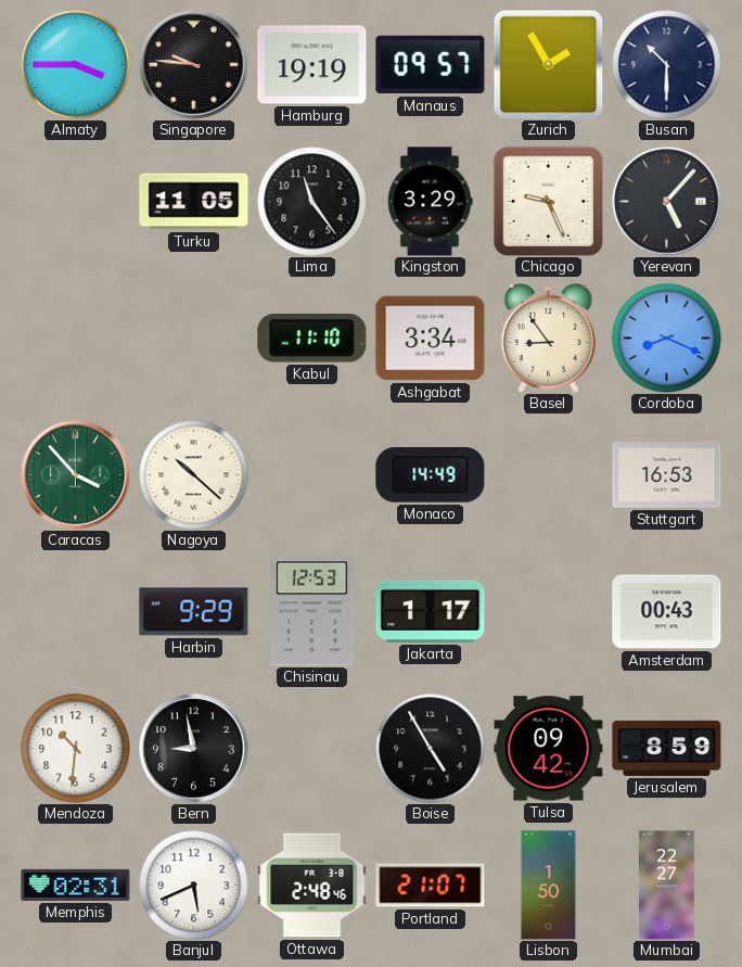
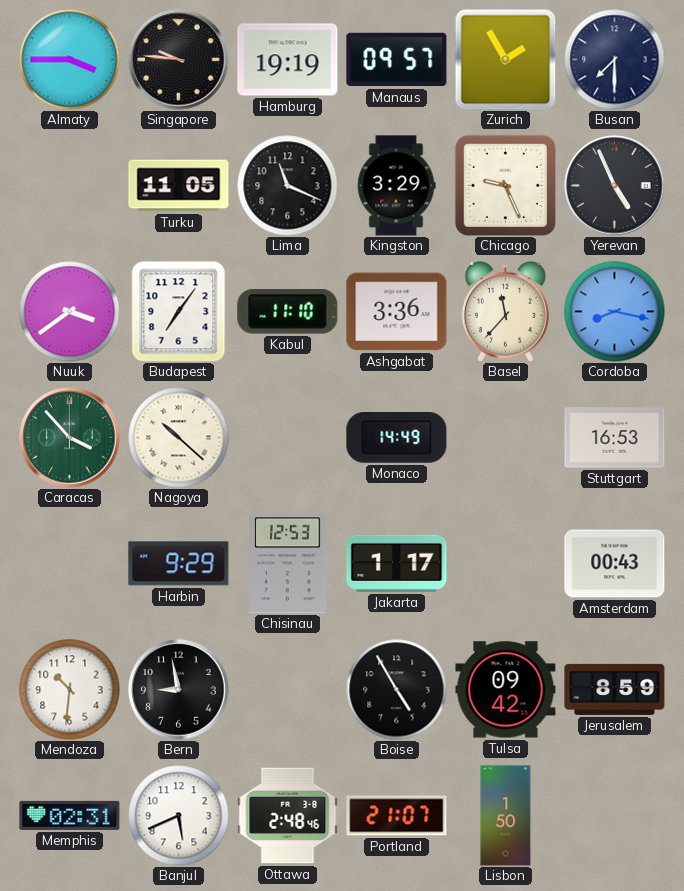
Busan: 10:30 -> 7:30 (615, 60)
Lima: 11:24 -> 11:19 (288, 186)
Yerevan: 5:07 -> 4:56 (615, 186)
Nuuk: none -> 3:39 (70, 312)
Budapest: none -> 7:06 (179, 311)
Ashgabat: 3:34 -> 3:36 (397, 312)
Basel: 8:54 -> 11:37 (505, 311)
Cordoba: 8:19 -> 8:17 (615, 312)
Mumbai: 22:27 -> none (666, 886)
